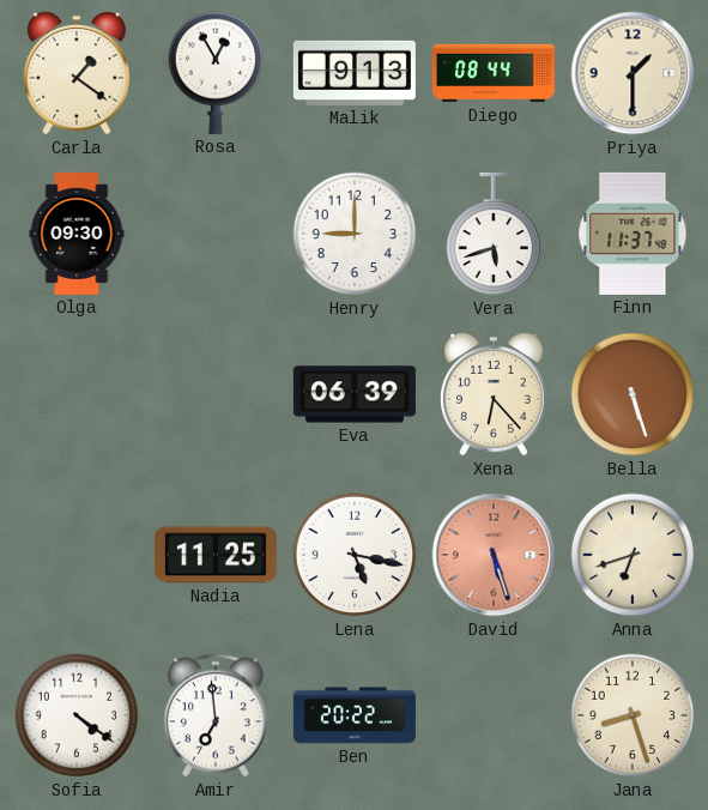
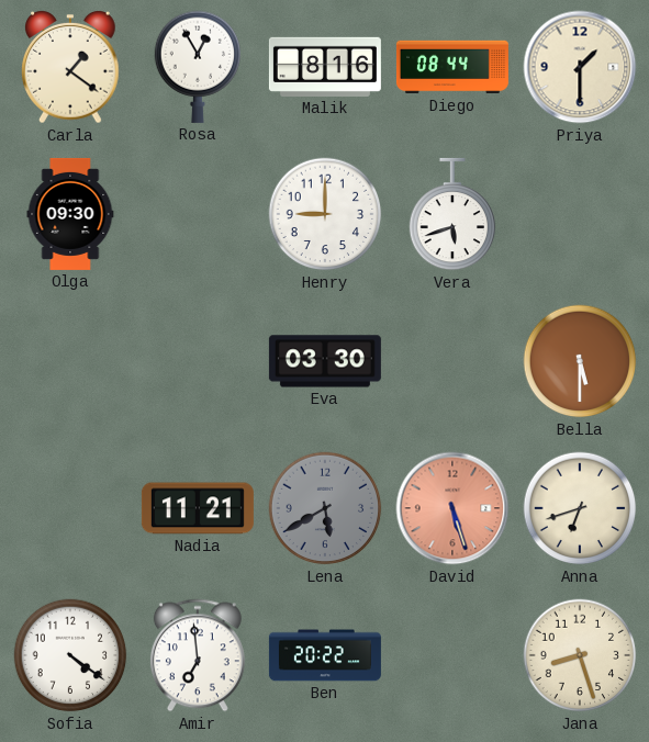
Malik: 9:13 -> 8:16 (325, 67)
Finn: 11:37 -> none (633, 234)
Eva: 06:39 -> 03:30 (325, 361)
Xena: 6:23 -> none (494, 395)
Bella: 5:27 -> 5:30 (580, 361)
Nadia: 11:25 -> 11:21 (198, 508)
Lena: 5:17 -> 5:40 (325, 508)
Lena dial: white -> grey (325, 508)
